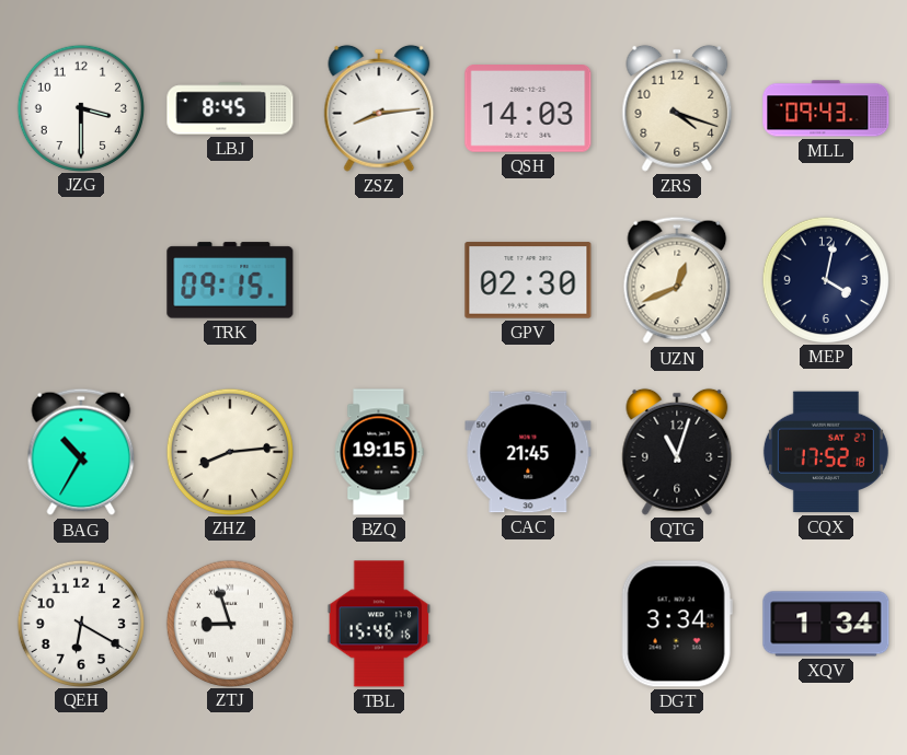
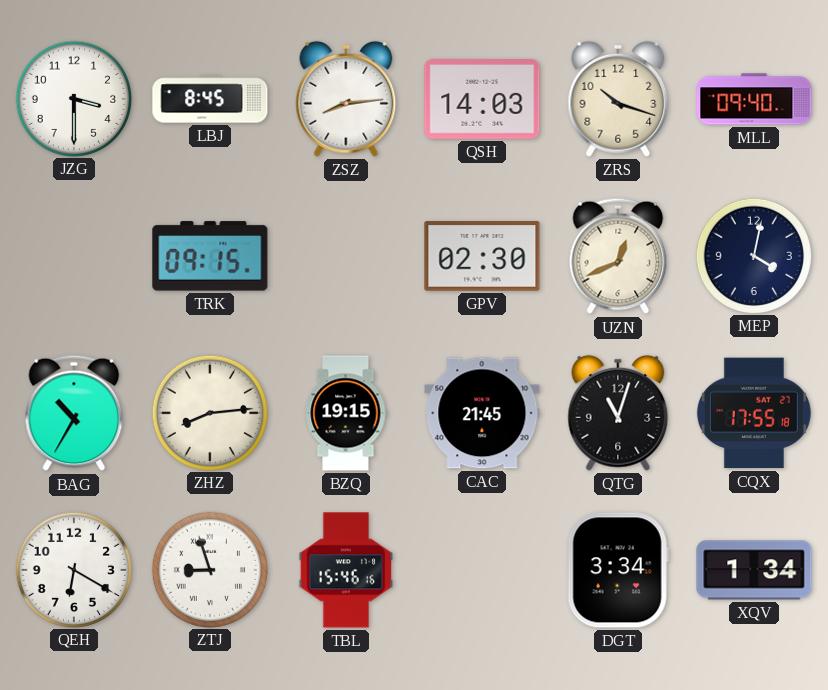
ZRS: 4:18 -> 10:18 (618, 99)
MLL: 09:43 -> 09:40 (754, 99)
CQX: 17:52 -> 17:55 (754, 413)
